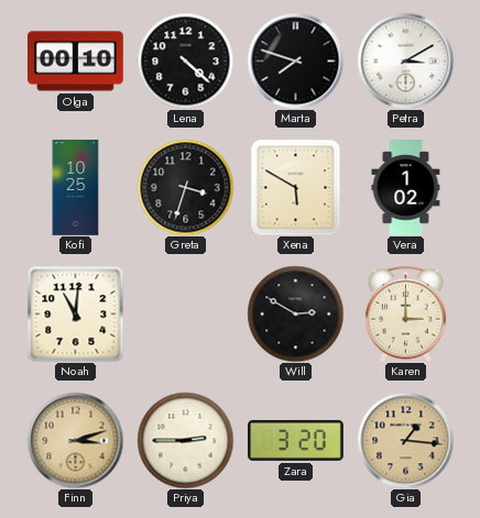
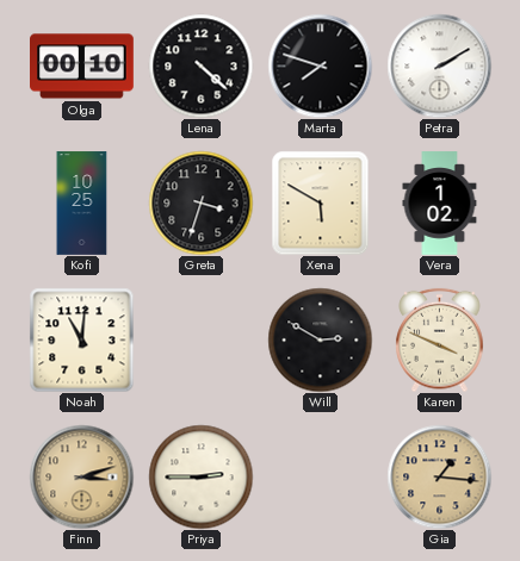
Petra: 3:10 -> 2:10 (439, 66)
Karen: 3:00 -> 3:49 (440, 339)
Zara: 3:20 -> none (296, 440)
